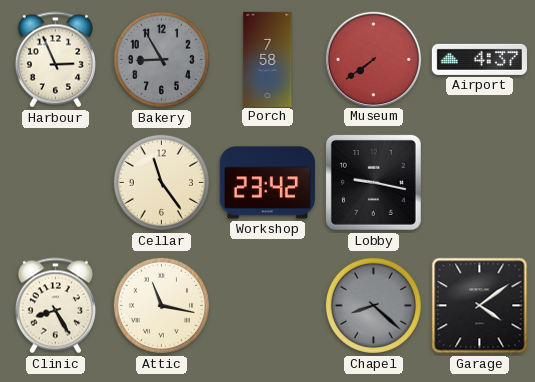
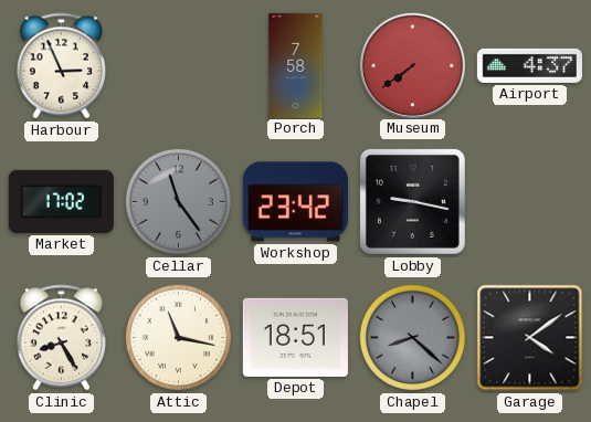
Bakery: 8:55 -> none (161, 59)
Market: none -> 17:02 (61, 201)
Cellar dial: cream -> grey (178, 201)
Depot: none -> 18:51 (295, 337)
